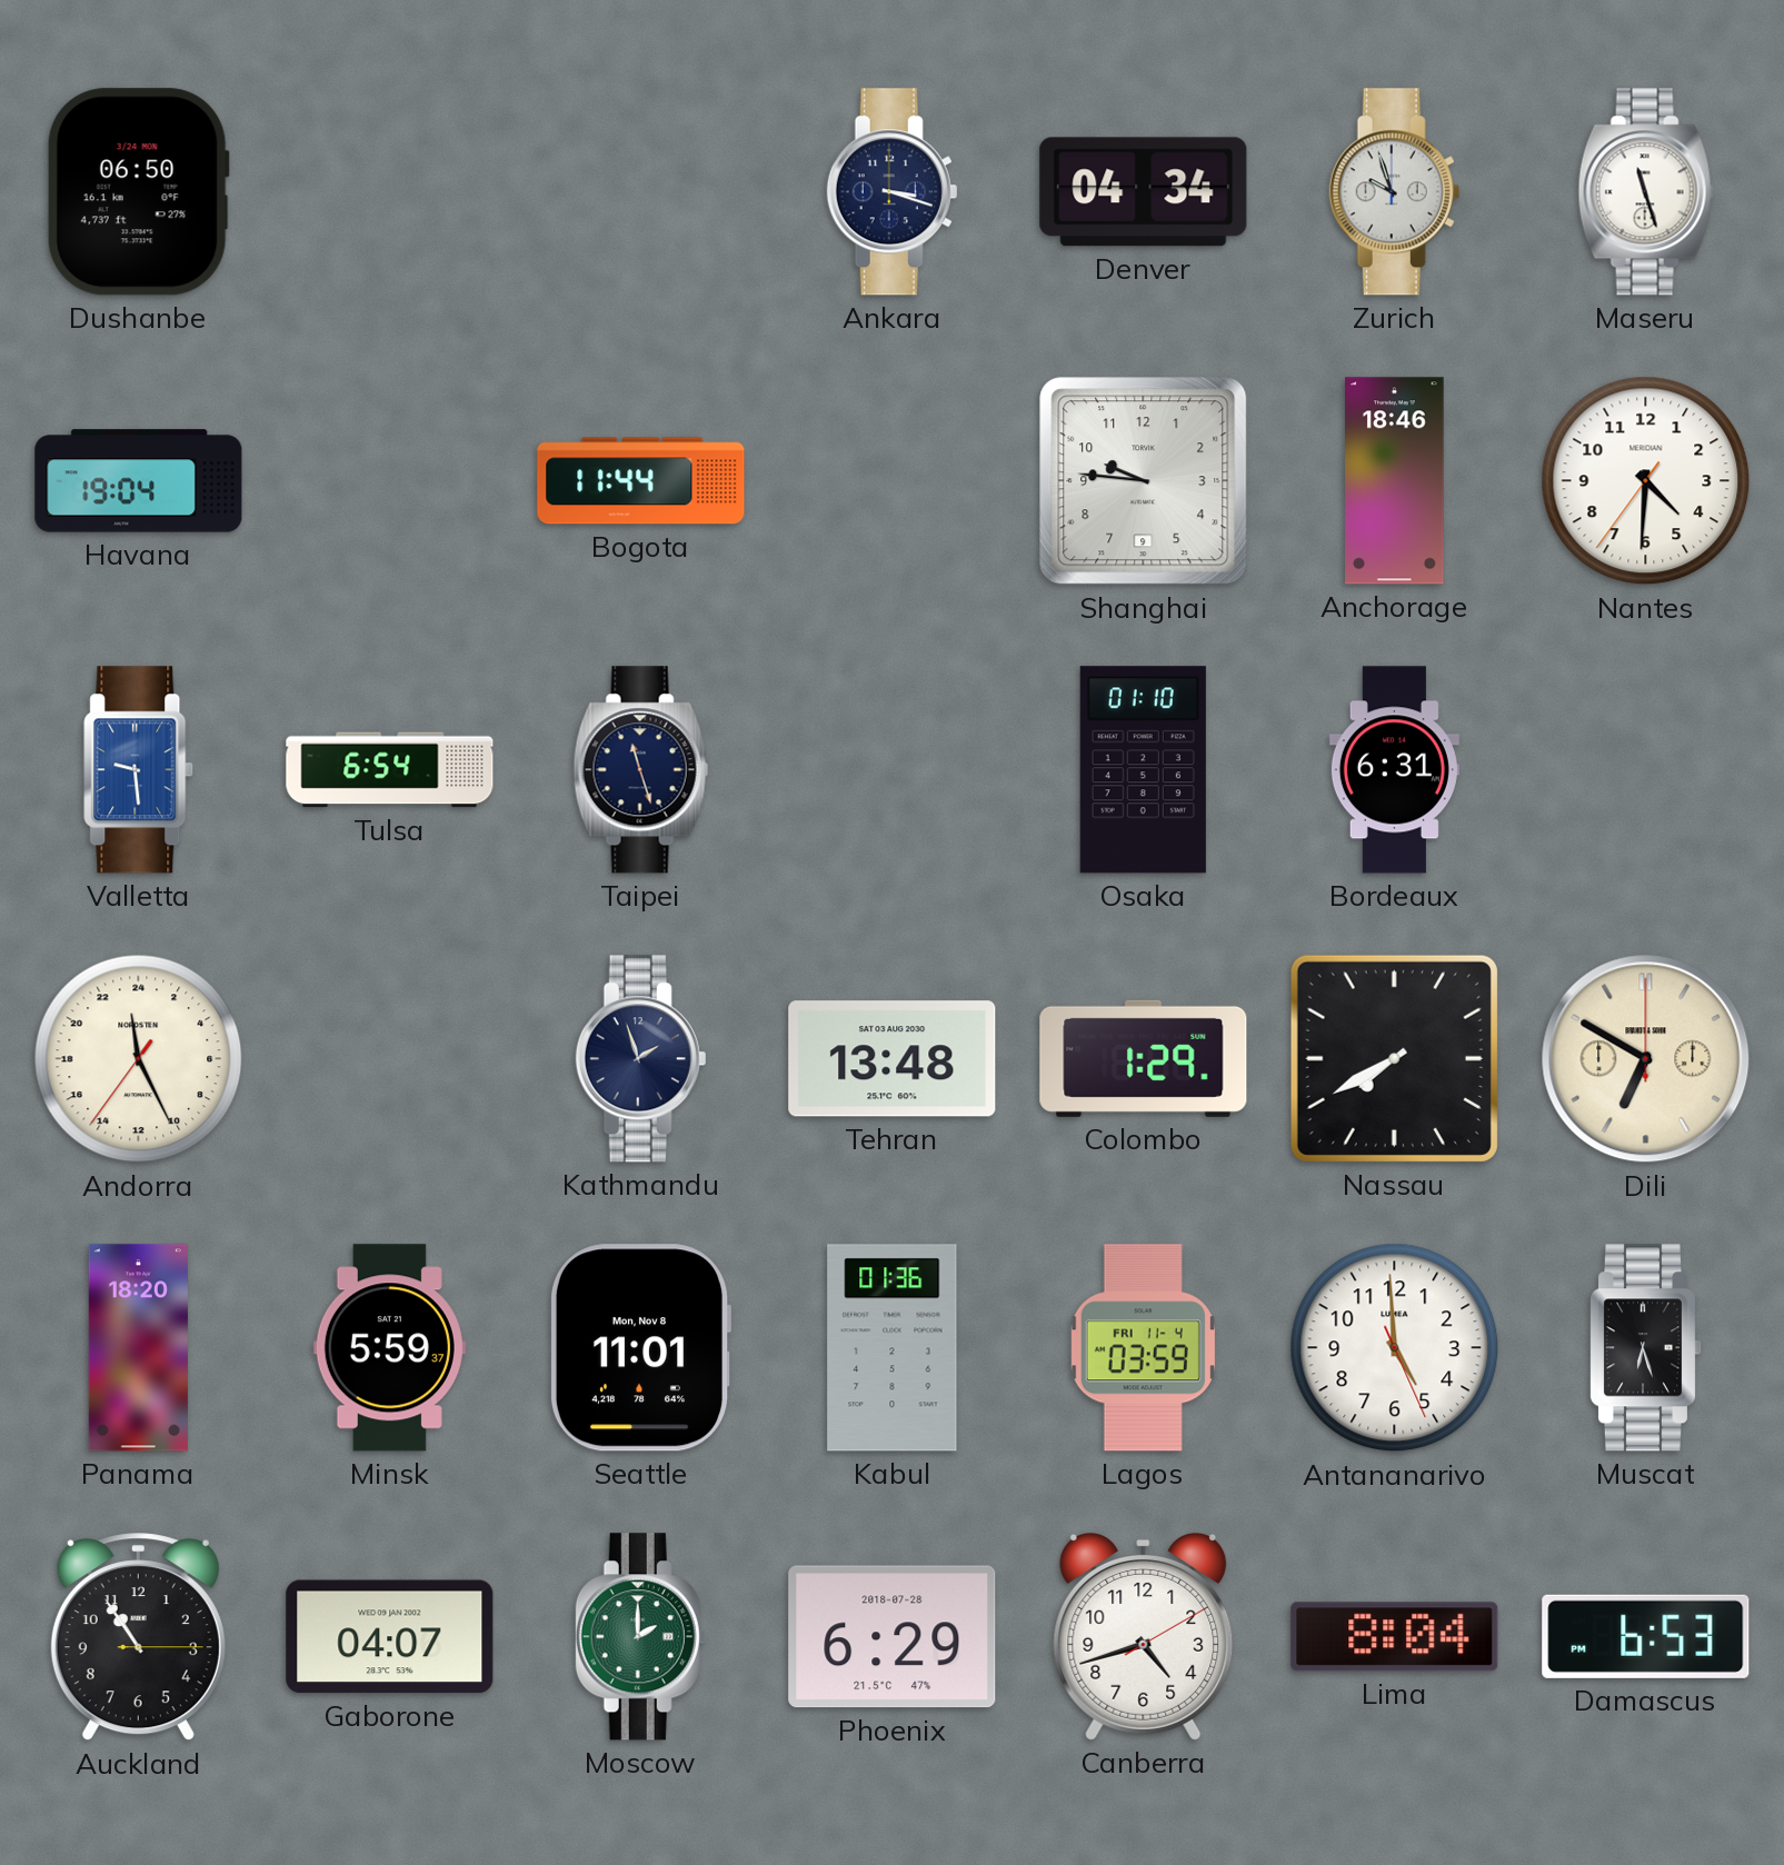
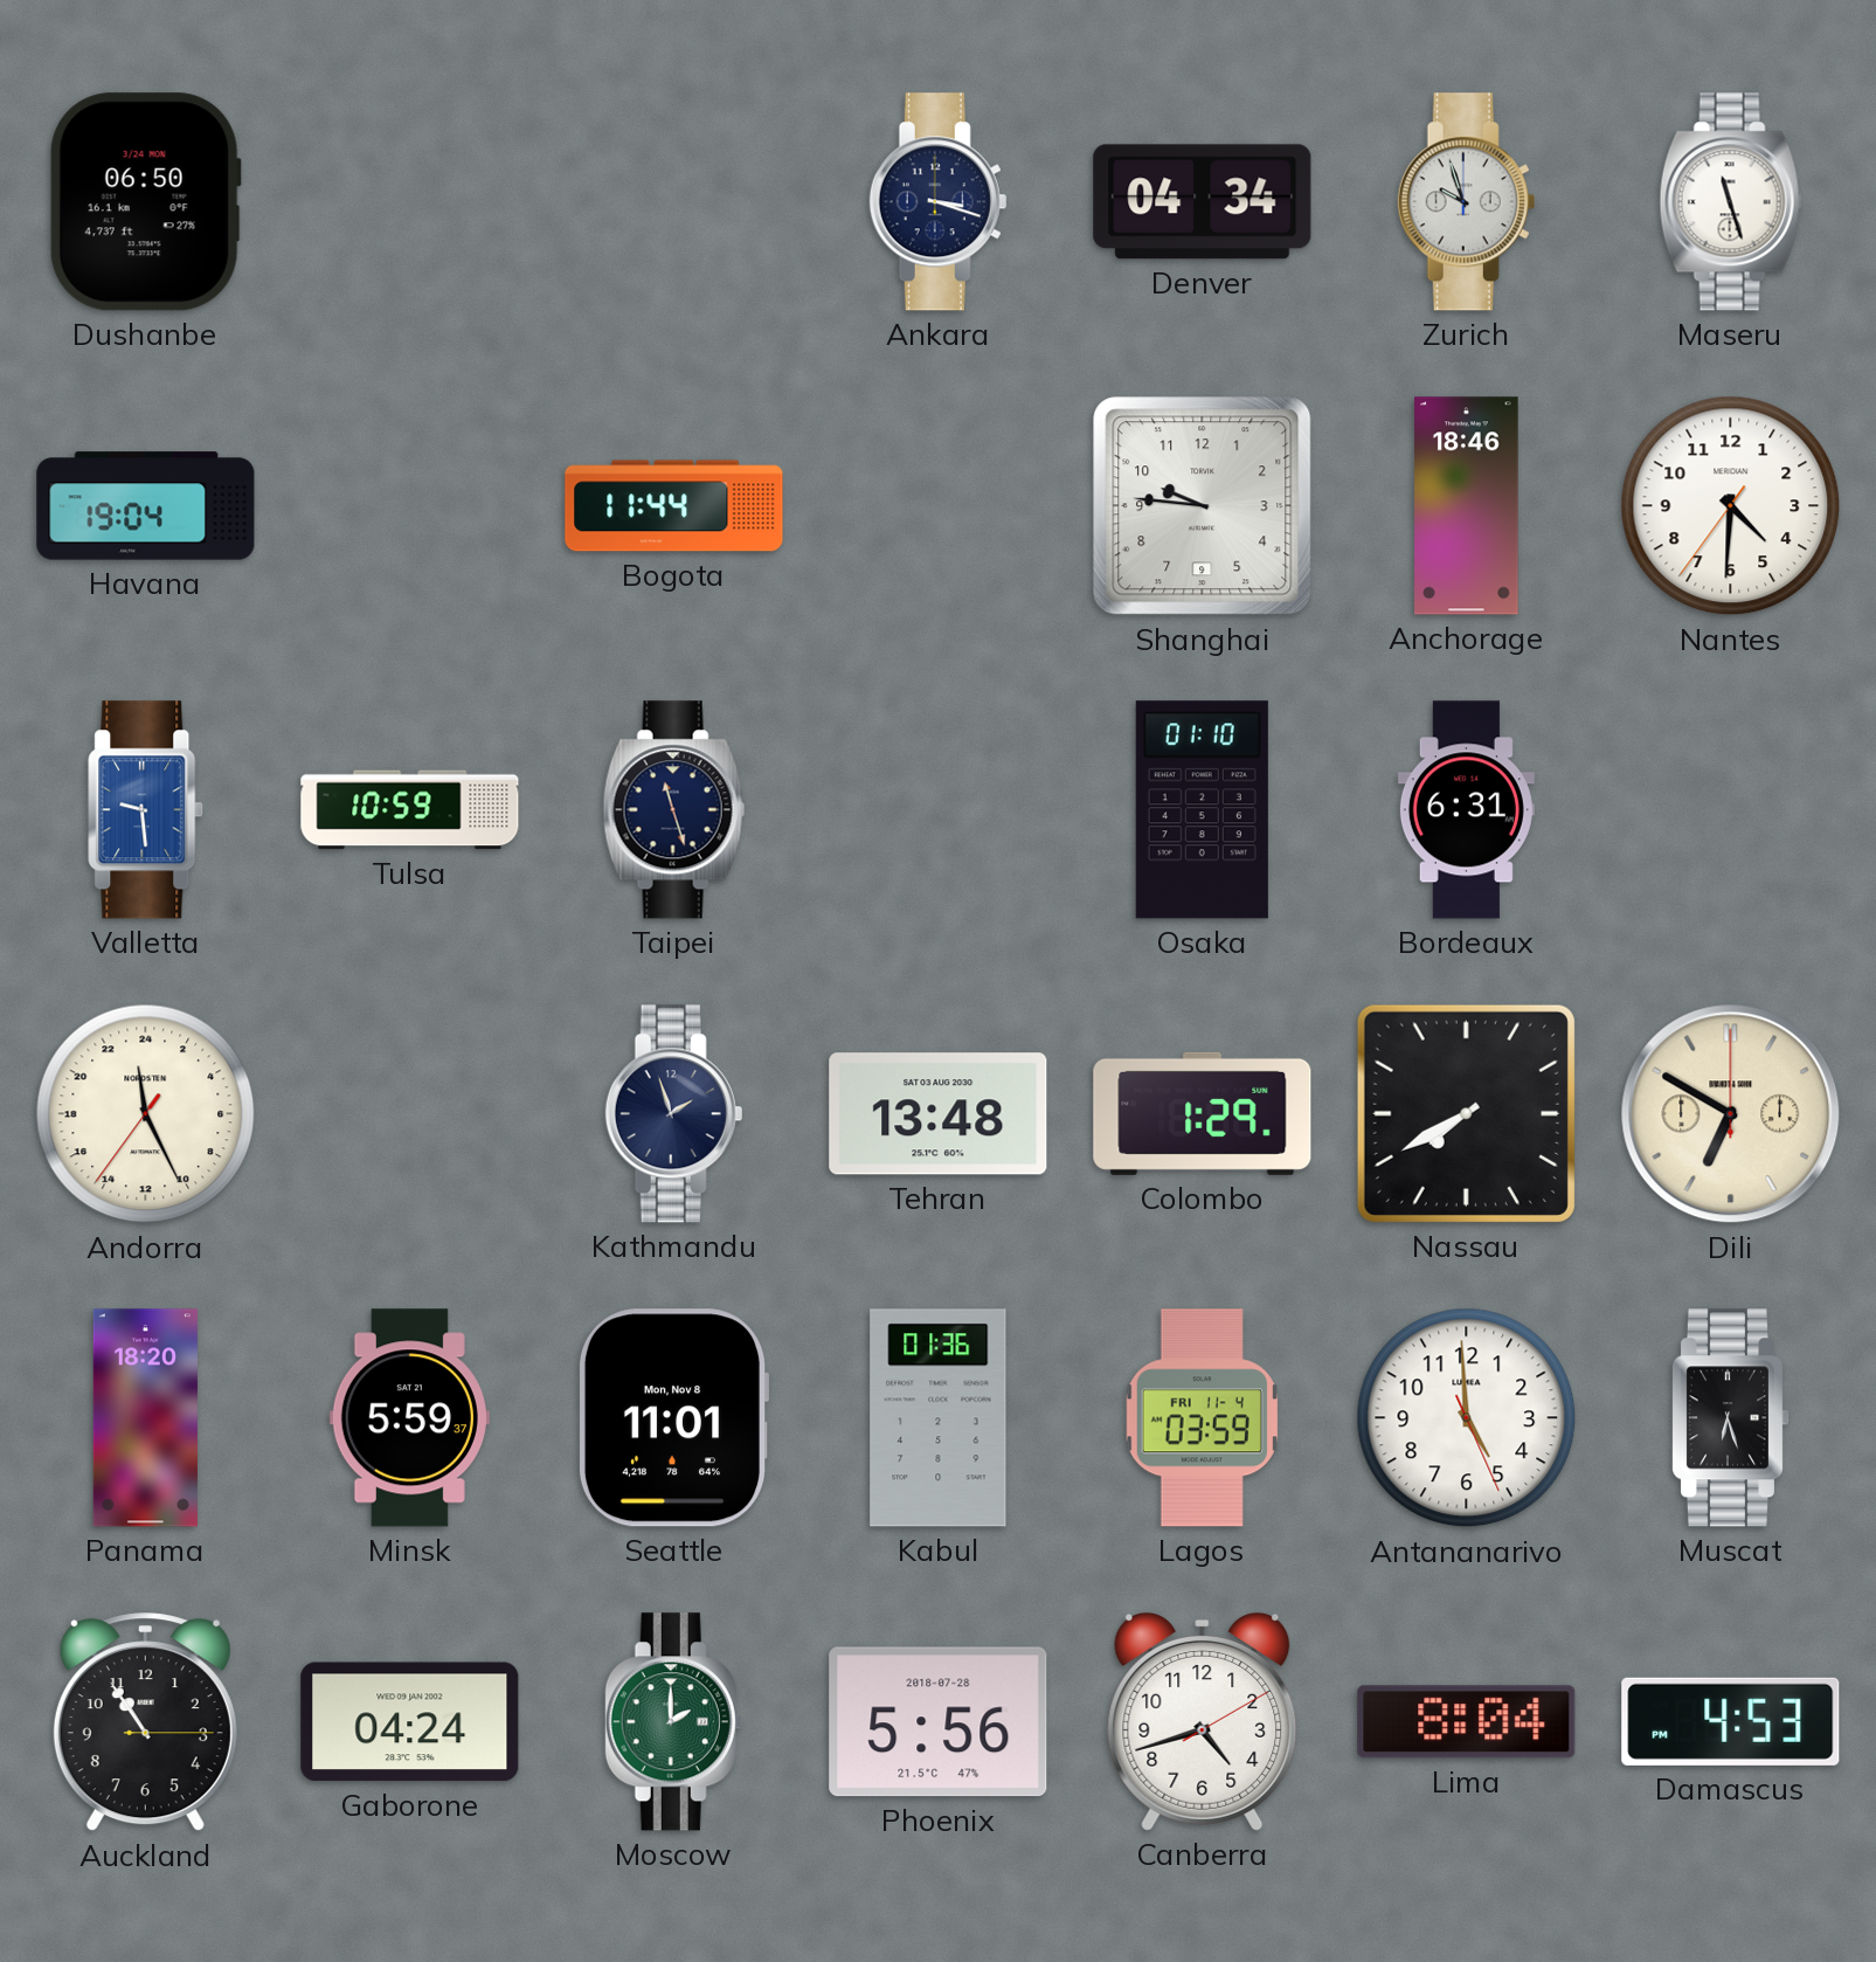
Tulsa: 6:54 -> 10:59 (410, 810)
Gaborone: 04:07 -> 04:24 (410, 1722)
Phoenix: 6:29 -> 5:56 (939, 1722)
Damascus: 6:53 -> 4:53 (1731, 1721)
